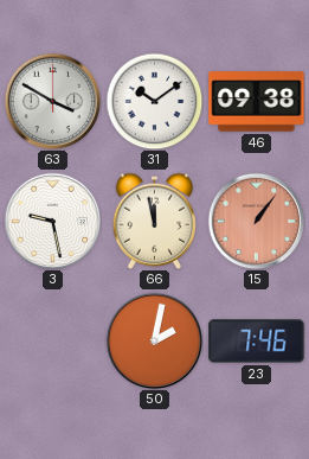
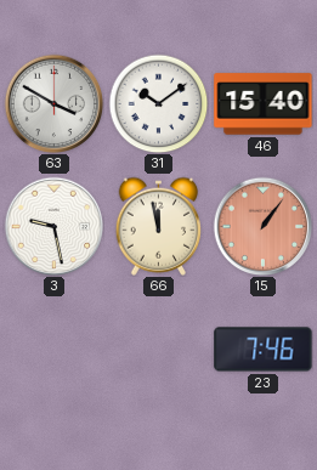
46: 09:38 -> 15:40 (264, 104)
50: 2:02 -> none (154, 340)
